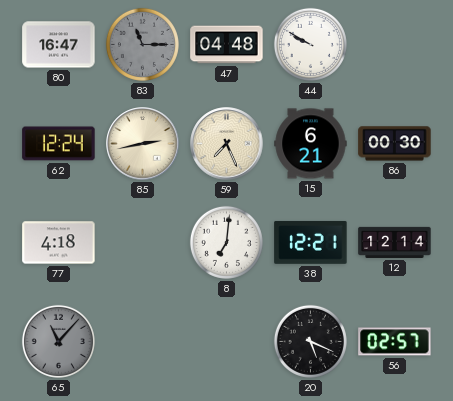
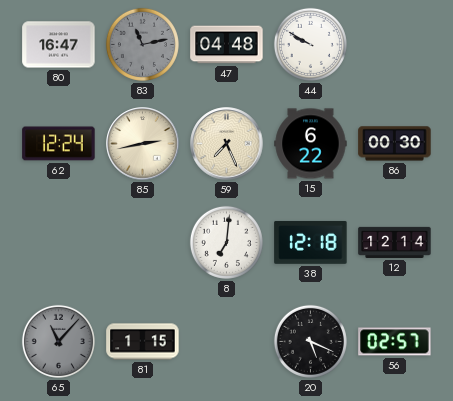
83: 11:15 -> 11:13 (142, 44)
15: 6:21 -> 6:22 (311, 144)
77: 4:18 -> none (59, 243)
38: 12:21 -> 12:18 (311, 242)
81: none -> 1:15 (143, 342)
